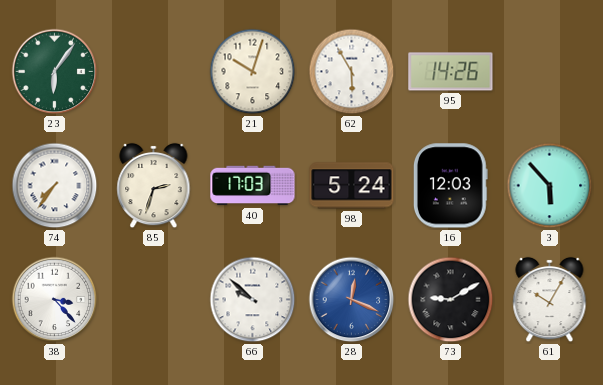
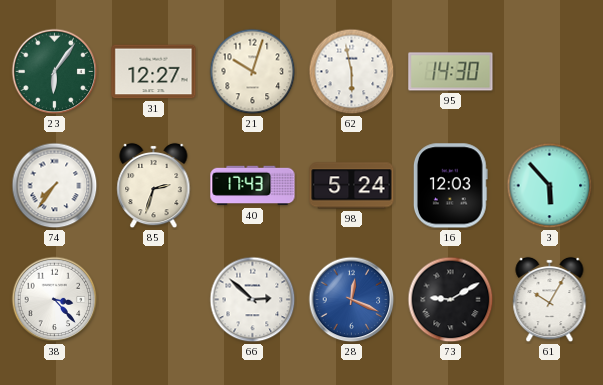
31: none -> 12:27 (154, 72)
62: 5:55 -> 5:58 (352, 72)
95: 14:26 -> 14:30 (451, 72)
40: 17:03 -> 17:43 (253, 186)
66: 9:52 -> 2:52 (253, 300)
